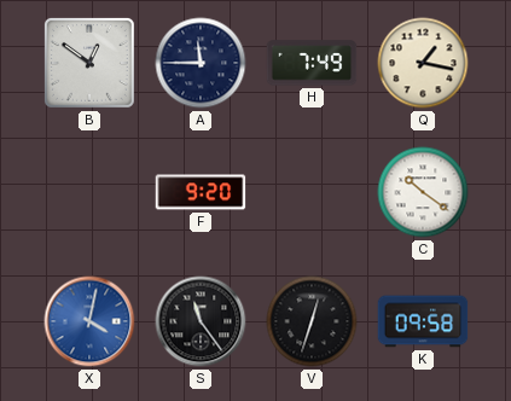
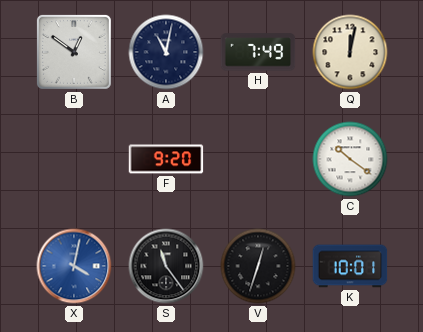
A: 11:45 -> 11:02 (166, 52)
Q: 1:17 -> 12:02 (350, 52)
K: 09:58 -> 10:01 (350, 266)
